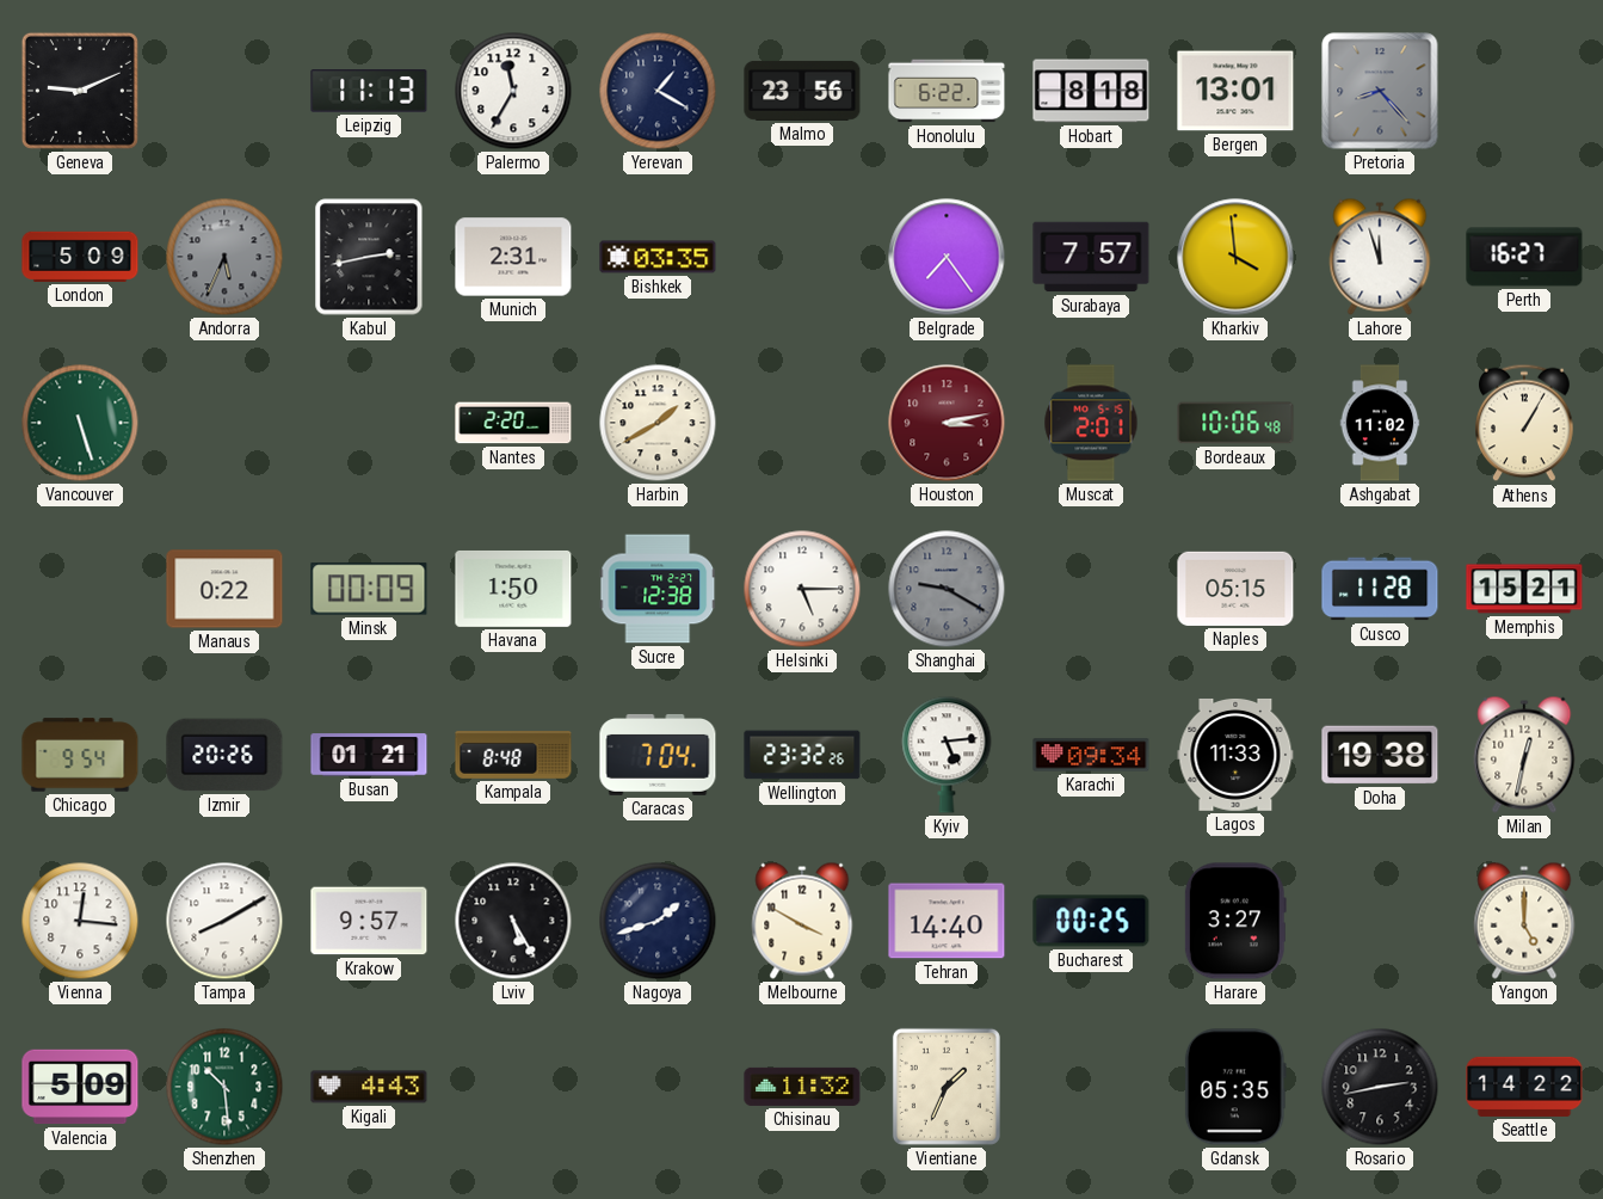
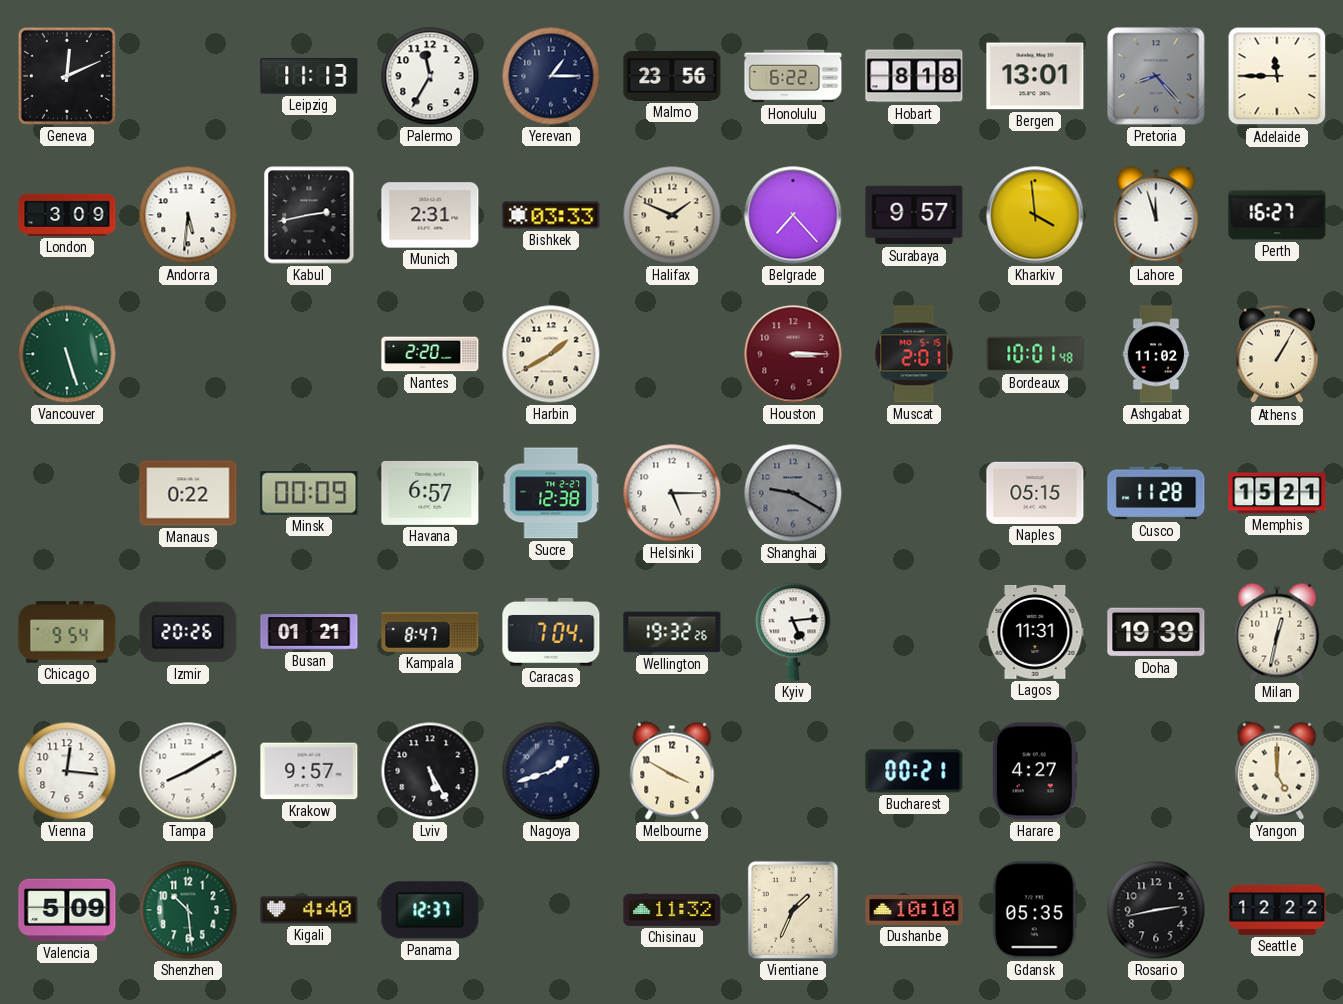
Geneva: 9:11 -> 12:11 (67, 76)
Yerevan: 1:20 -> 1:15 (551, 76)
Adelaide: none -> 11:45 (1277, 76)
London: 5:09 -> 3:09 (67, 215)
Andorra: 5:34 -> 5:31 (188, 215)
Andorra dial: grey -> white (188, 215)
Bishkek: 03:35 -> 03:33 (551, 215)
Halifax: none -> 1:49 (672, 215)
Belgrade: 7:24 -> 7:23 (793, 215)
Surabaya: 7:57 -> 9:57 (914, 215)
Houston: 3:13 -> 3:15 (793, 354)
Bordeaux: 10:06 -> 10:01 (1035, 354)
Havana: 1:50 -> 6:57 (430, 493)
Kampala: 8:48 -> 8:47 (430, 633)
Wellington: 23:32 -> 19:32 (672, 632)
Karachi: 09:34 -> none (1091, 755)
Lagos: 11:33 -> 11:31 (1035, 632)
Doha: 19:38 -> 19:39 (1156, 632)
Tehran: 14:40 -> none (947, 921)
Bucharest: 00:25 -> 00:21 (914, 771)
Harare: 3:27 -> 4:27 (1035, 771)
Kigali: 4:43 -> 4:40 (309, 910)
Panama: none -> 12:37 (430, 910)
Dushanbe: none -> 10:10 (914, 910)
Seattle: 14:22 -> 12:22 (1277, 910)
